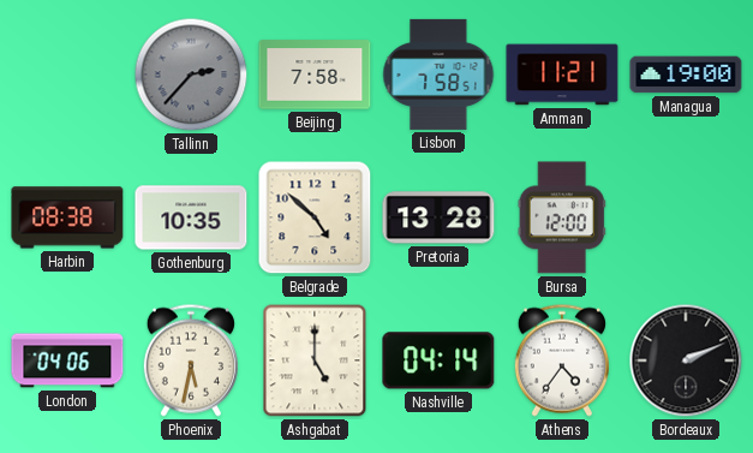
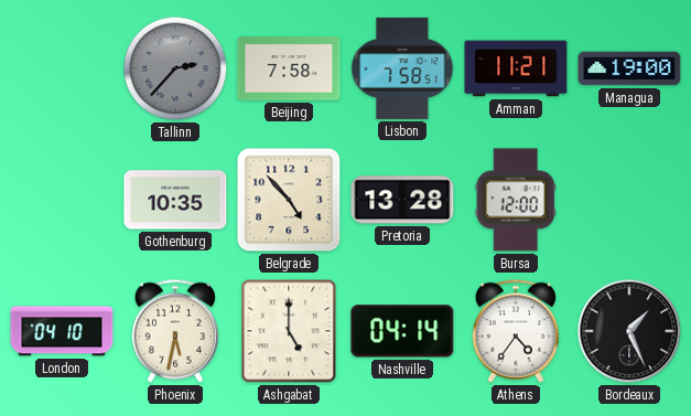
Harbin: 08:38 -> none (67, 217)
Belgrade: 4:52 -> 4:53 (289, 200)
London: 04:06 -> 04:10 (62, 331)
Bordeaux: 2:11 -> 1:26 (629, 331)
